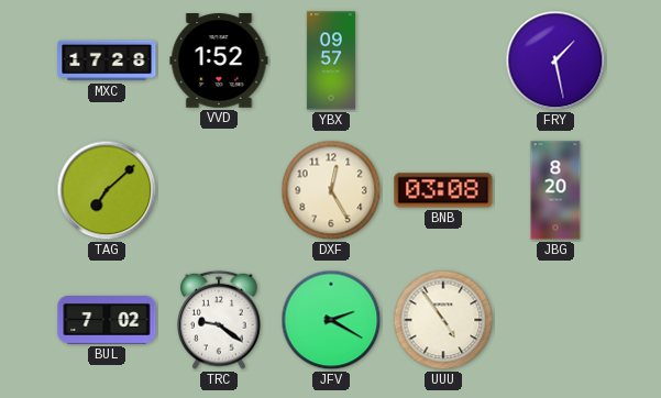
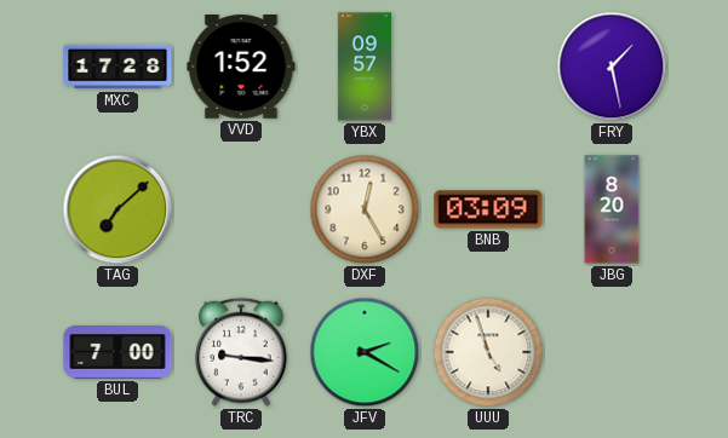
BNB: 03:08 -> 03:09 (488, 209)
BUL: 7:02 -> 7:00 (117, 353)
TRC: 9:21 -> 9:16 (241, 352)
UUU: 4:54 -> 4:57 (488, 352)
